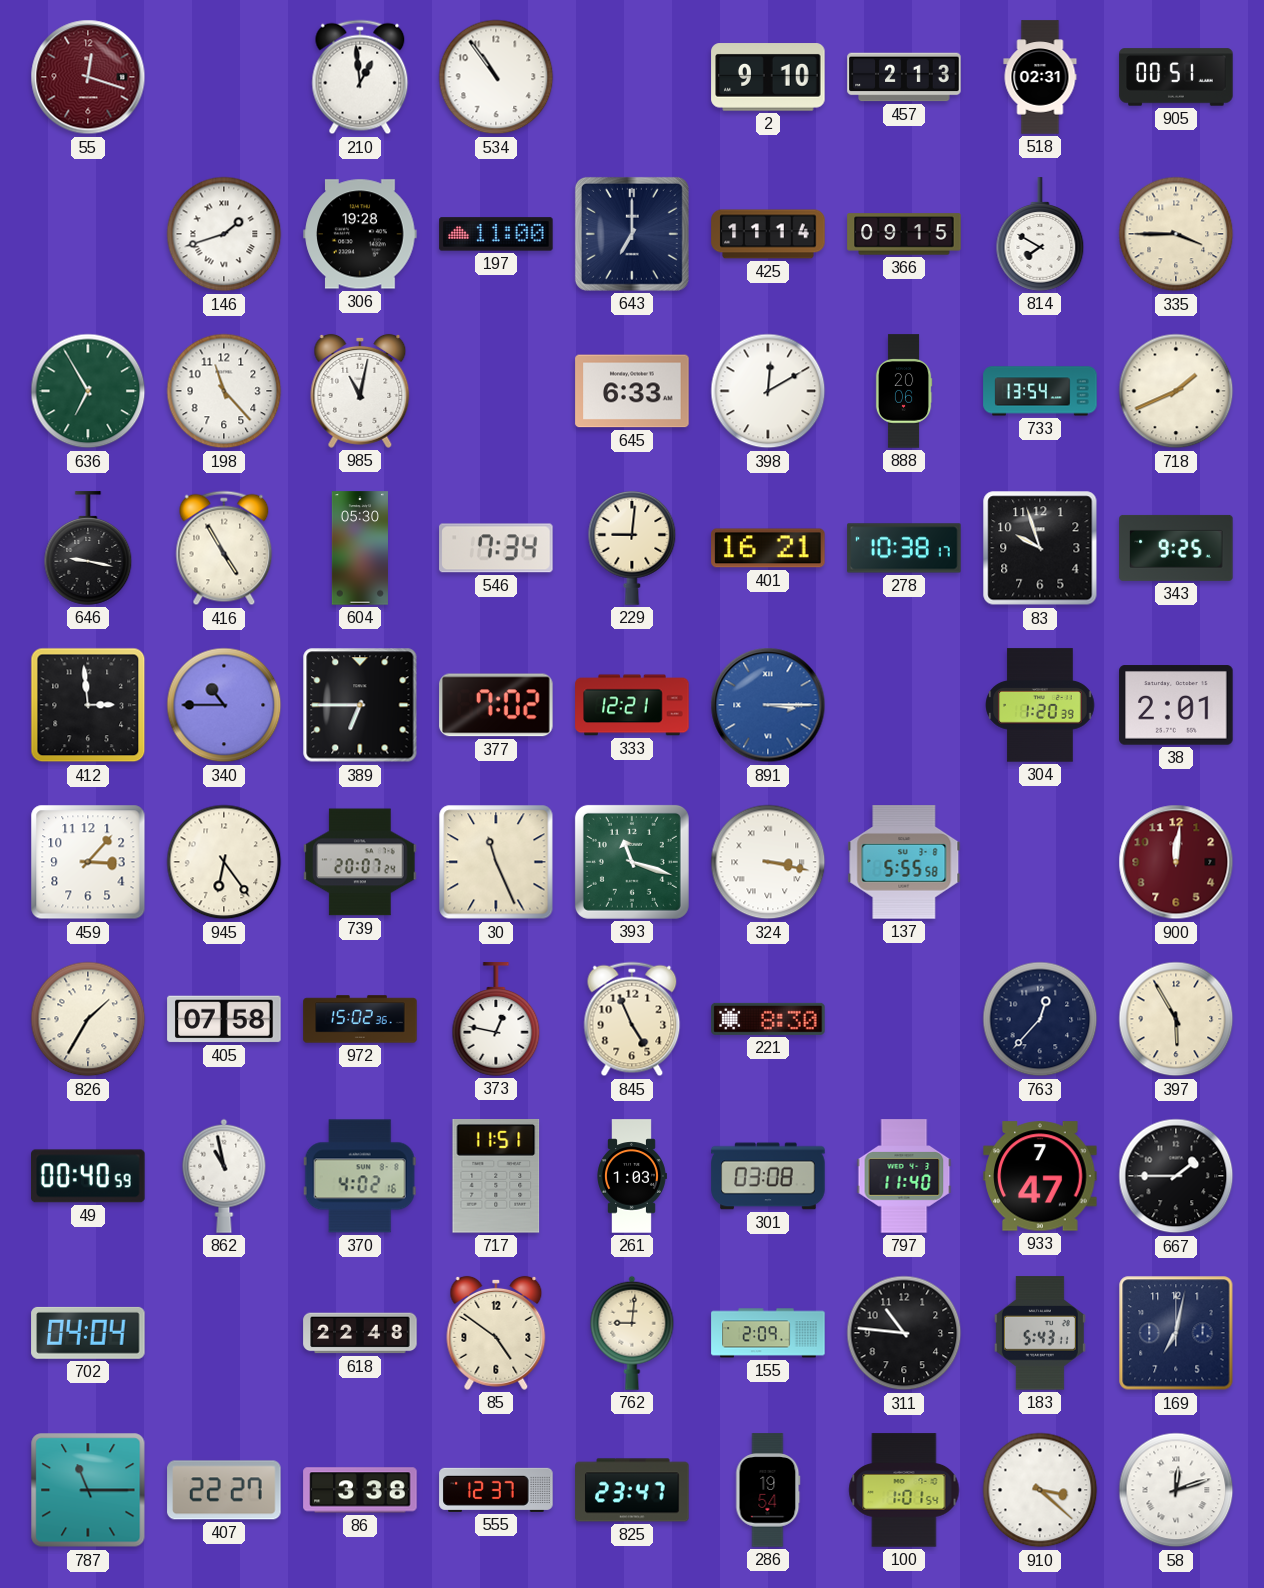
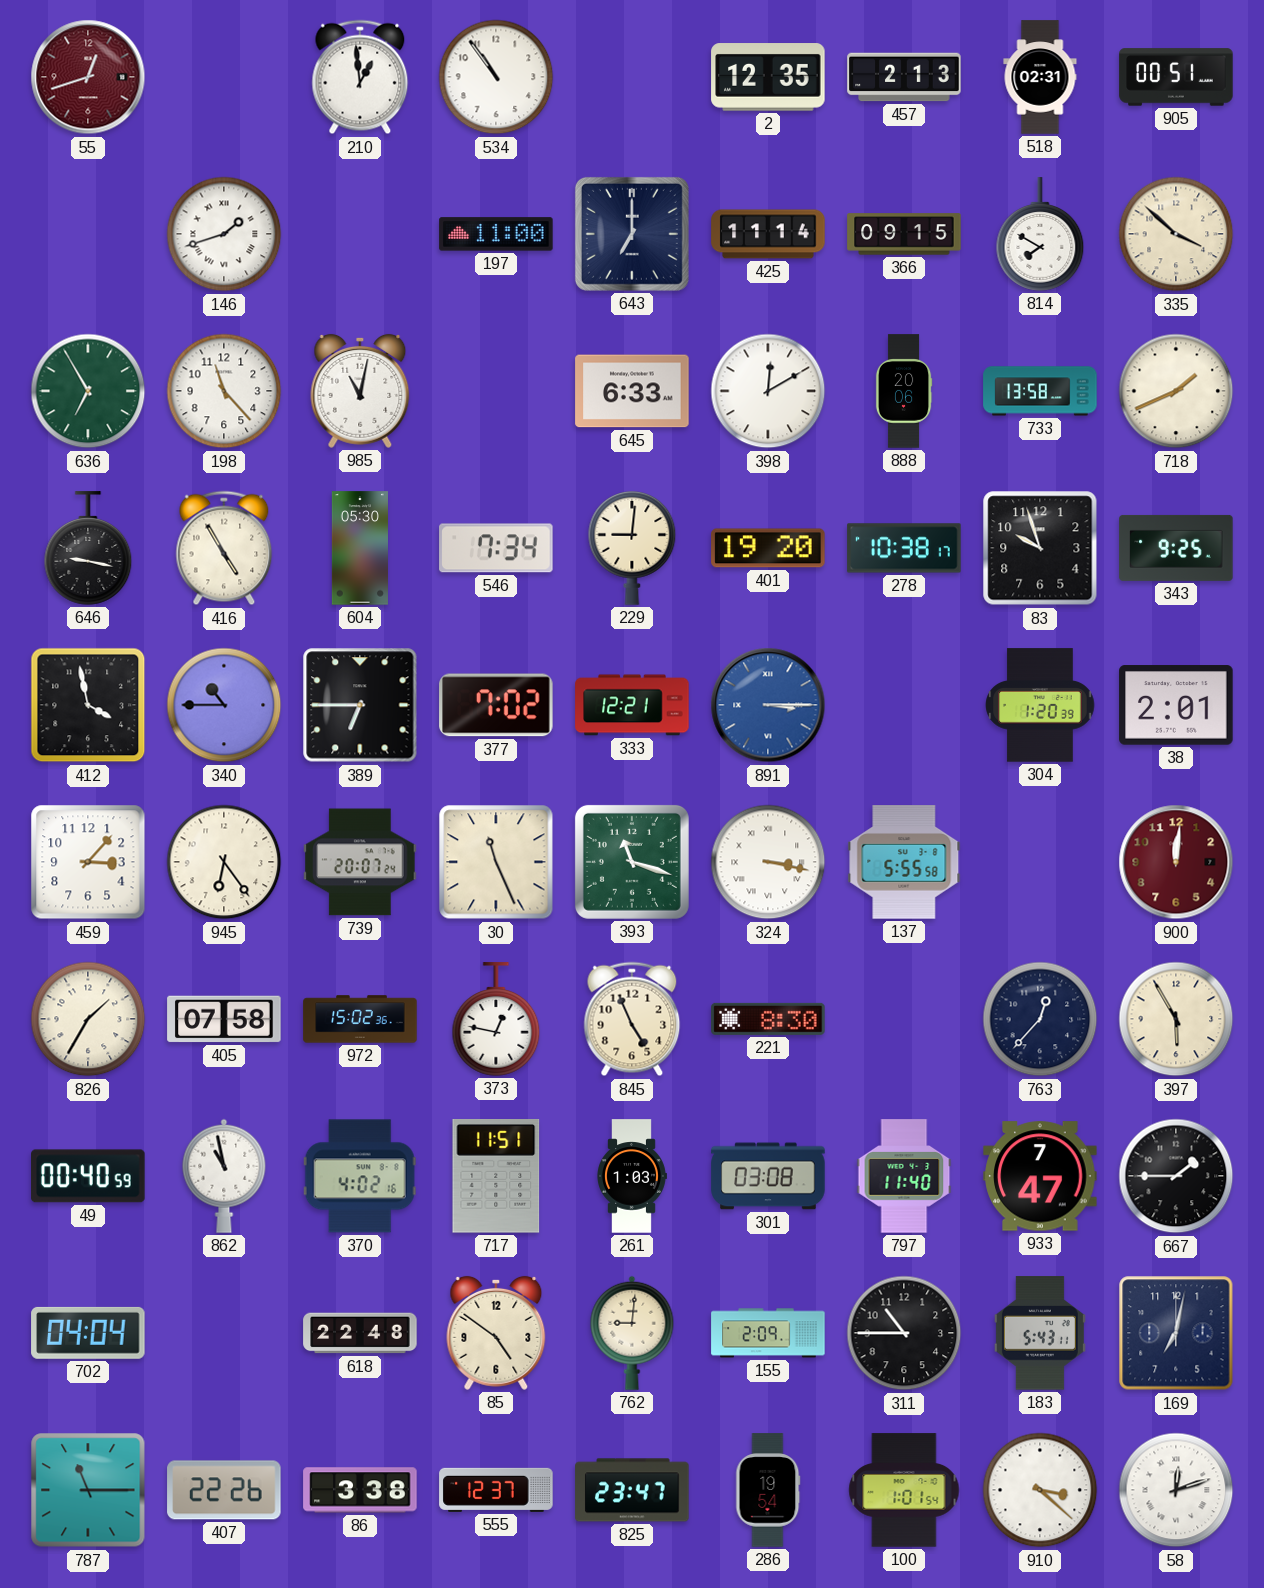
55: 12:18 -> 12:42 (88, 77)
2: 9:10 -> 12:35 (768, 77)
306: 19:28 -> none (360, 234)
335: 3:45 -> 3:52 (1176, 234)
733: 13:54 -> 13:58 (1040, 391)
401: 16:21 -> 19:20 (768, 548)
412: 2:59 -> 3:58 (88, 705)
311: 10:46 -> 10:45 (904, 1333)
407: 22:27 -> 22:26 (224, 1490)
